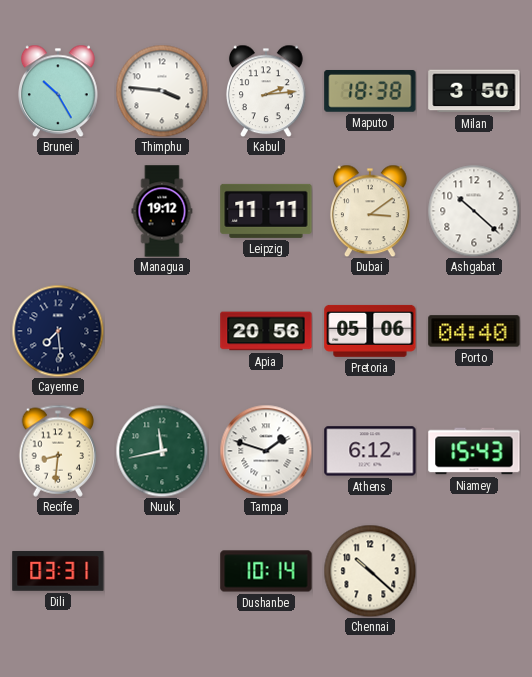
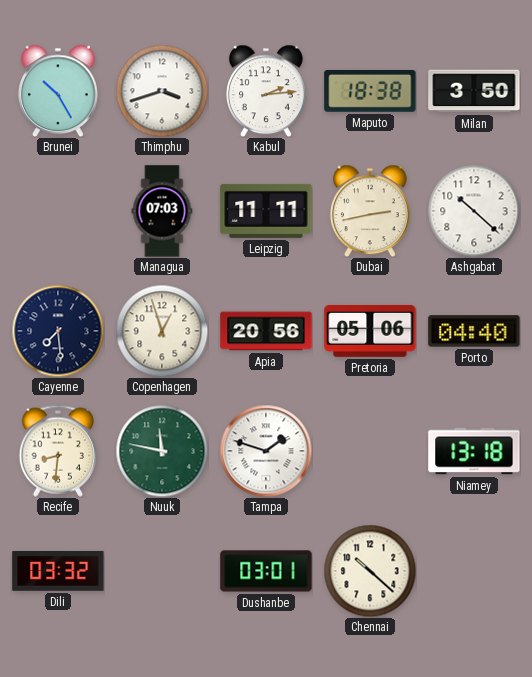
Thimphu: 3:46 -> 3:42 (162, 91)
Managua: 19:12 -> 07:03 (162, 211)
Dubai: 3:09 -> 2:43 (371, 211)
Copenhagen: none -> 12:57 (162, 331)
Nuuk: 11:43 -> 11:47 (162, 451)
Athens: 6:12 -> none (370, 451)
Niamey: 15:43 -> 13:18 (474, 451)
Dili: 03:31 -> 03:32 (58, 571)
Dushanbe: 10:14 -> 03:01 (266, 571)
